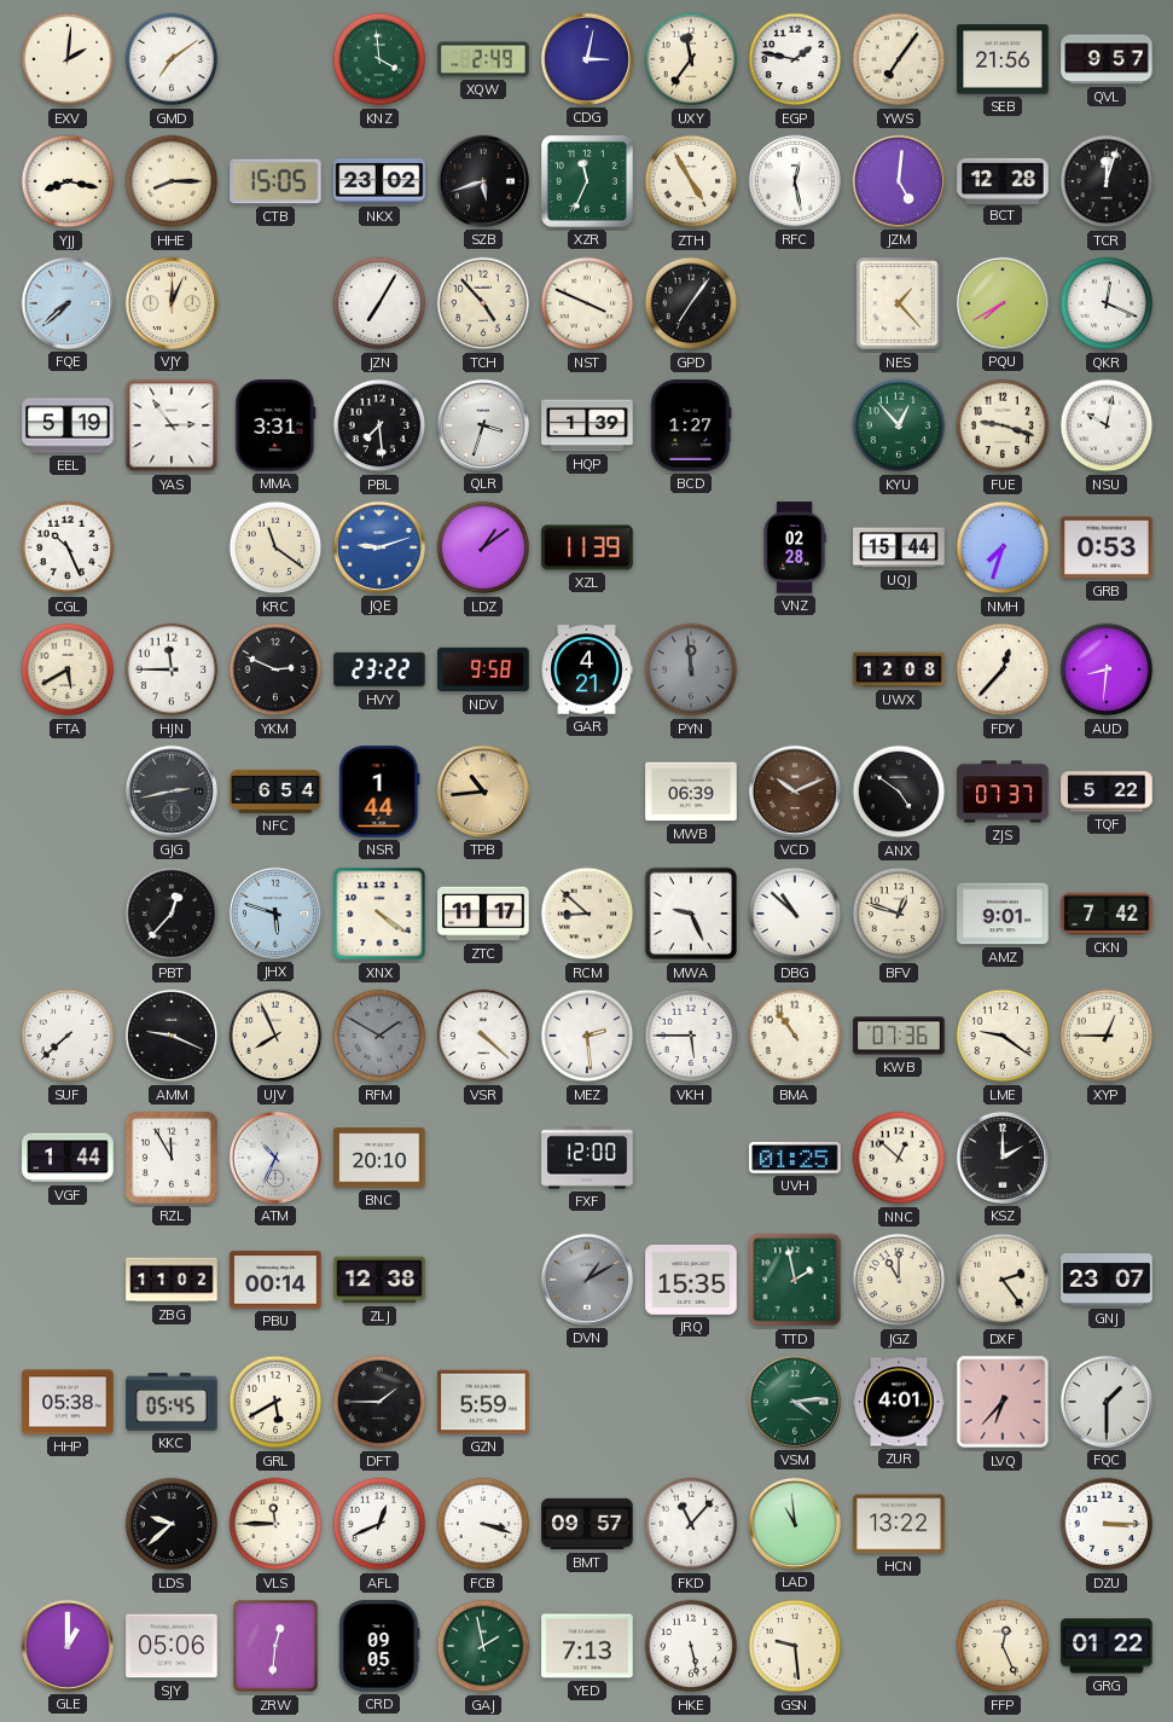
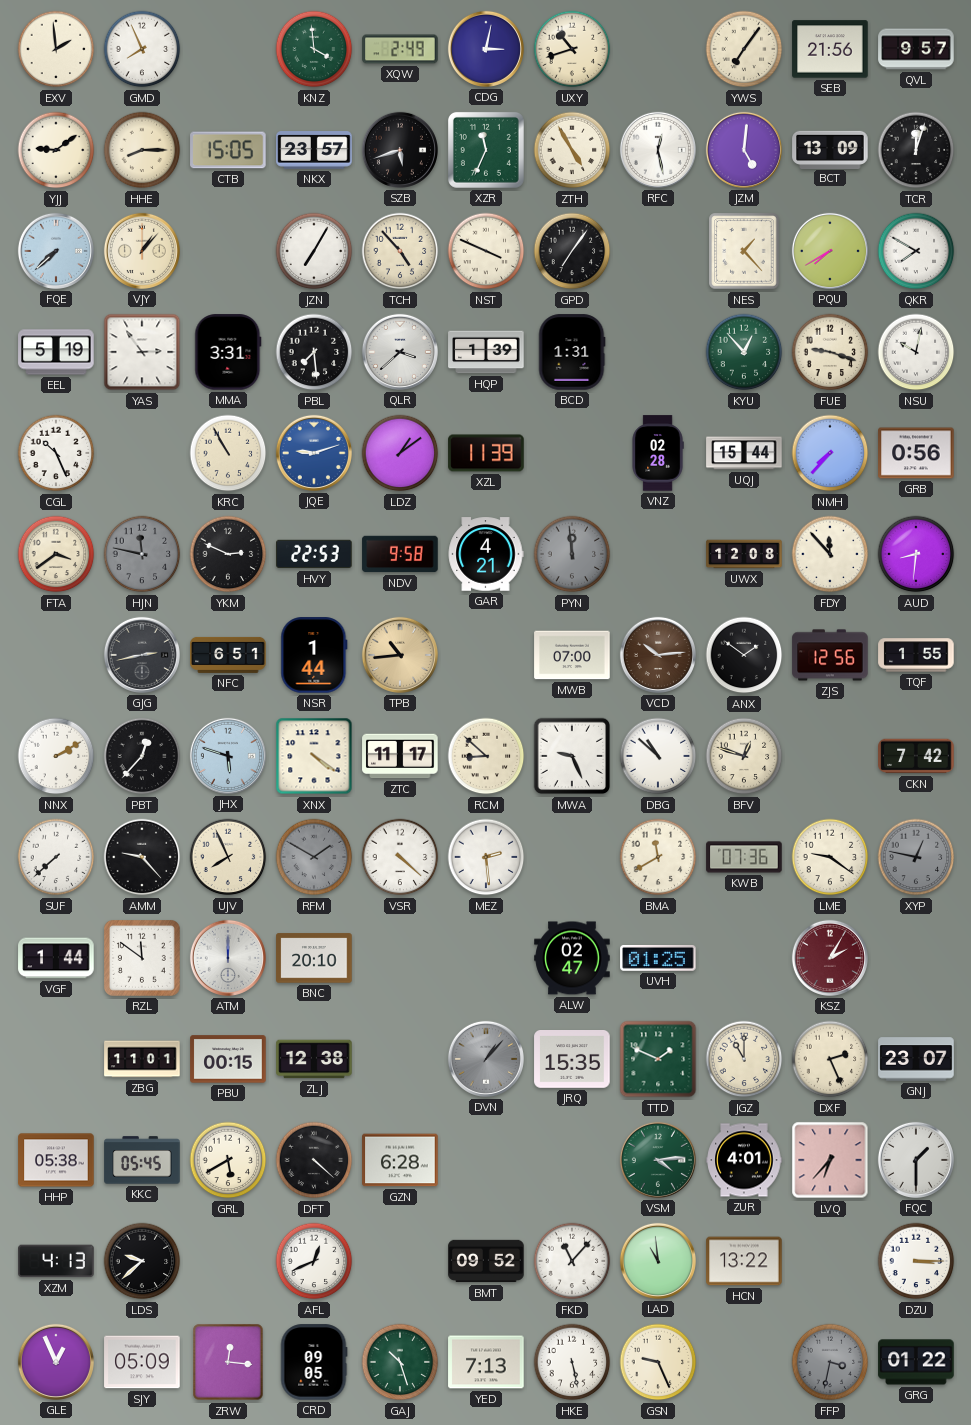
EXV: 2:01 -> 1:59 (56, 49)
GMD: 7:09 -> 7:56 (142, 49)
UXY: 11:36 -> 10:42 (572, 49)
EGP: 1:47 -> none (795, 59)
YJJ: 8:17 -> 9:09 (56, 150)
NKX: 23:02 -> 23:57 (314, 150)
BCT: 12:28 -> 13:09 (830, 149)
VJY: 12:04 -> 1:07 (142, 251)
QKR: 12:19 -> 7:50 (916, 251)
QLR: 3:33 -> 3:38 (400, 352)
BCD: 1:27 -> 1:31 (572, 352)
KRC: 11:21 -> 10:55 (228, 453)
NMH: 7:33 -> 7:37 (830, 453)
GRB: 0:53 -> 0:56 (916, 453)
FTA: 5:40 -> 3:39 (56, 554)
HJN: 11:45 -> 11:47 (142, 554)
HJN dial: white -> grey (142, 554)
HVY: 23:22 -> 22:53 (314, 554)
FDY: 12:37 -> 11:53 (830, 554)
NFC: 6:54 -> 6:51 (228, 655)
MWB: 06:39 -> 07:00 (572, 655)
VCD: 10:11 -> 10:14 (658, 655)
ANX: 4:51 -> 1:51 (744, 655)
ZJS: 07:37 -> 12:56 (830, 655)
TQF: 5:22 -> 1:55 (916, 655)
NNX: none -> 2:10 (56, 756)
AMZ: 9:01 -> none (1003, 914)
AMM: 9:19 -> 9:23 (142, 857)
VKH: 5:45 -> none (691, 1036)
BMA: 10:54 -> 11:40 (658, 857)
XYP: 12:45 -> 12:47 (916, 857)
XYP dial: cream -> grey (916, 857)
RZL: 11:55 -> 11:51 (142, 958)
ATM: 10:34 -> 12:00 (228, 958)
FXF: 12:00 -> none (587, 1158)
ALW: none -> 02:47 (572, 958)
NNC: 12:52 -> none (899, 1158)
KSZ: 2:00 -> 2:05 (830, 958)
KSZ dial: black -> burgundy (830, 958)
ZBG: 11:02 -> 11:01 (142, 1059)
PBU: 00:14 -> 00:15 (228, 1059)
DVN: 1:10 -> 1:07 (486, 1059)
TTD: 1:58 -> 1:49 (658, 1059)
DXF: 2:24 -> 2:26 (830, 1059)
DFT: 1:45 -> 4:22 (314, 1160)
GZN: 5:59 -> 6:28 (400, 1160)
XZM: none -> 4:13 (56, 1261)
VLS: 11:45 -> none (275, 1524)
FCB: 3:18 -> none (483, 1524)
BMT: 09:57 -> 09:52 (486, 1261)
GLE: 1:00 -> 12:56 (56, 1362)
SJY: 05:06 -> 05:09 (142, 1362)
ZRW: 12:31 -> 12:16 (228, 1362)
GAJ: 1:58 -> 10:27 (400, 1362)
GSN: 9:29 -> 9:26 (658, 1362)
FFP: 12:26 -> 3:32 (830, 1362)
FFP dial: cream -> grey (830, 1362)
